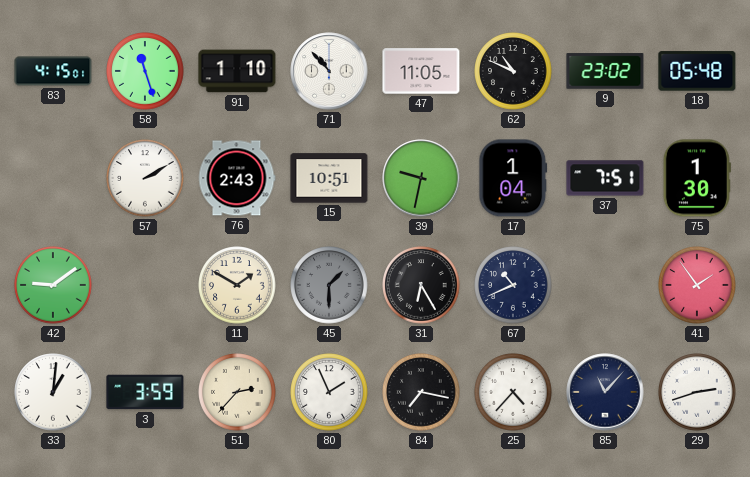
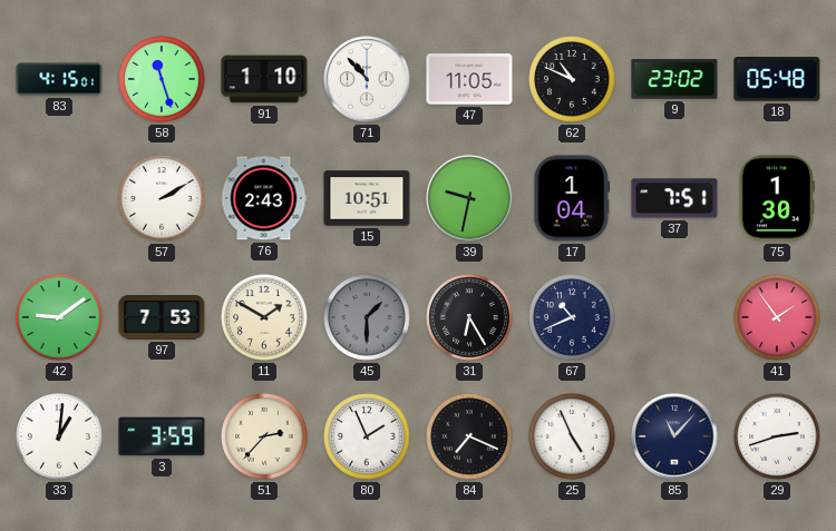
97: none -> 7:53 (162, 318)
84: 7:17 -> 7:19 (469, 436)
25: 4:37 -> 4:56 (572, 436)
